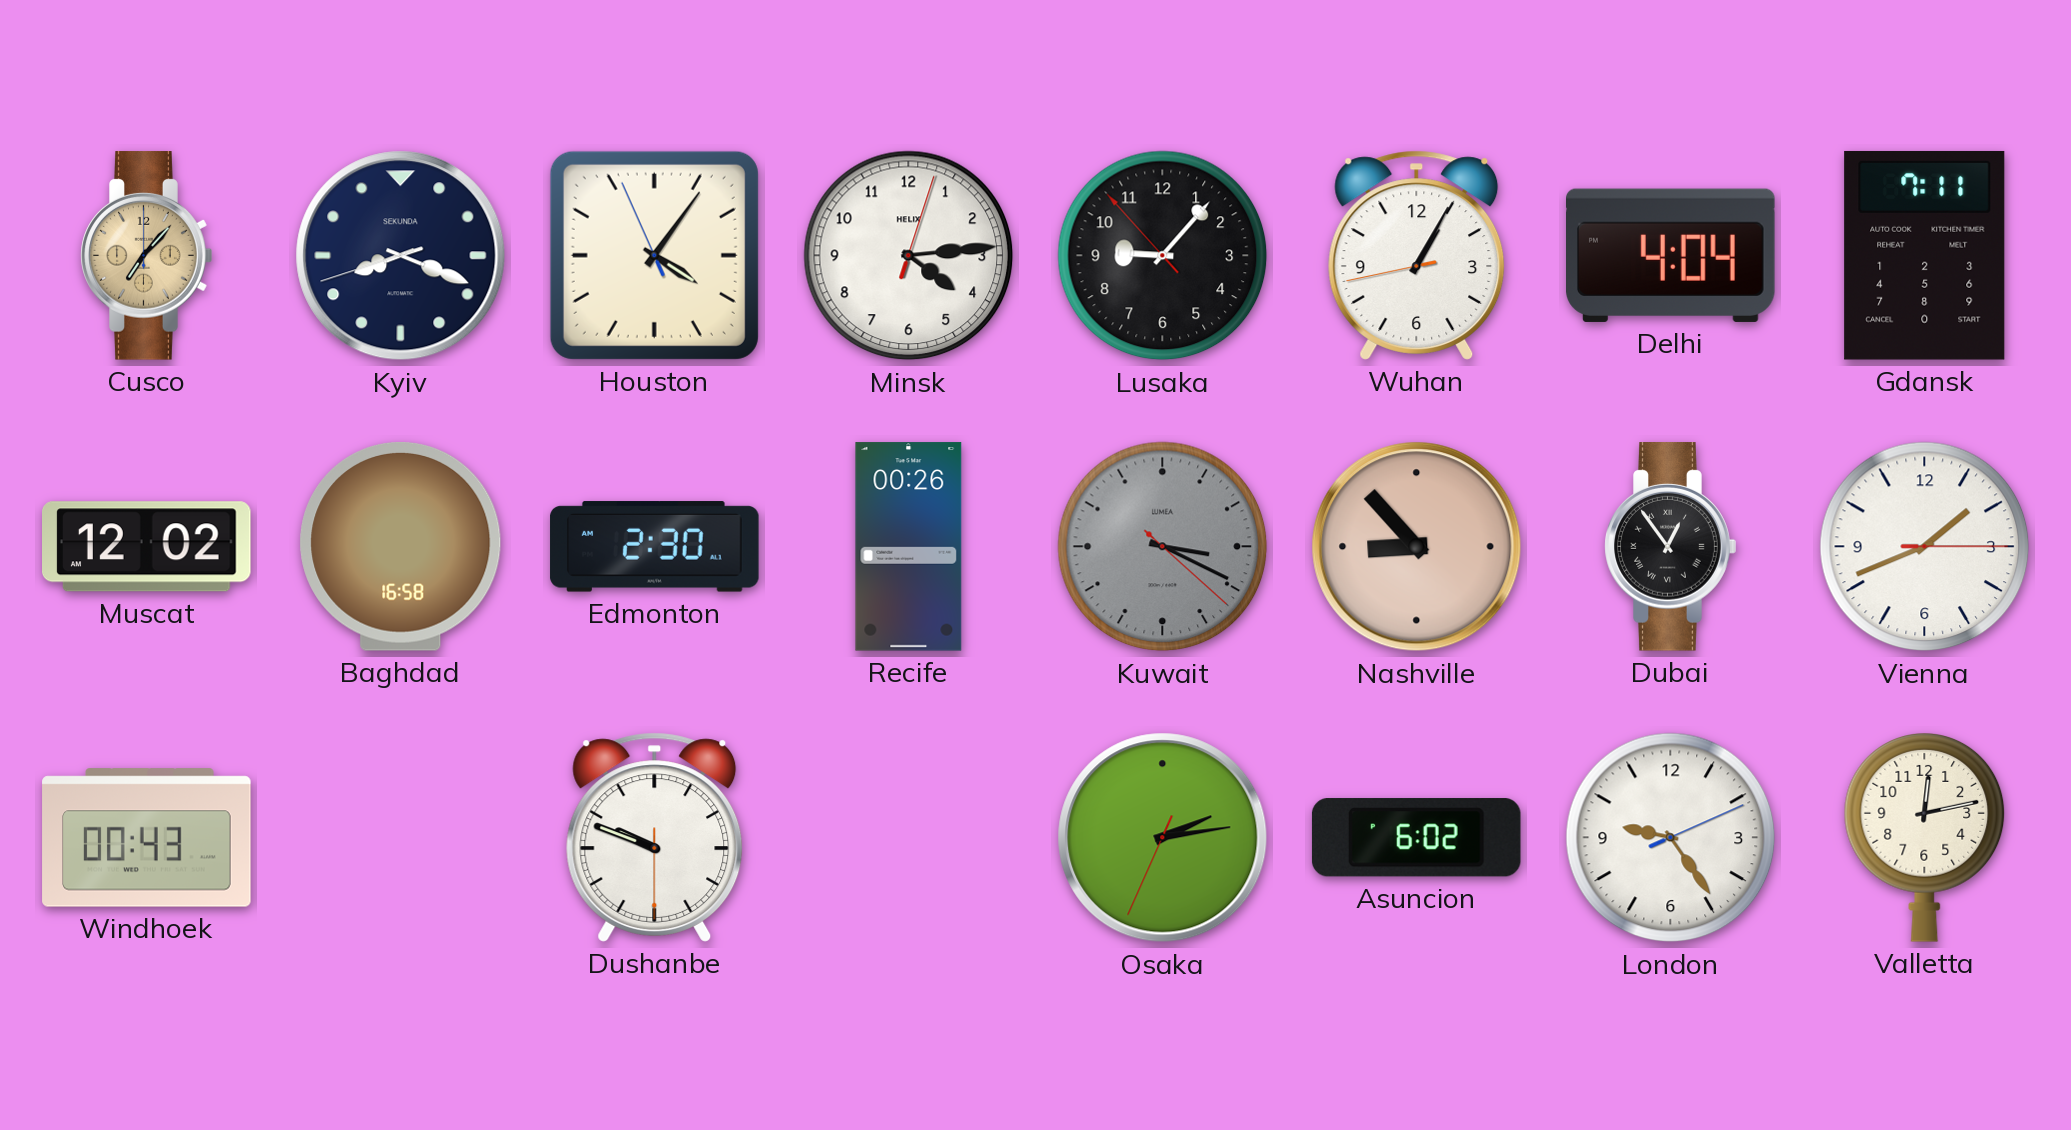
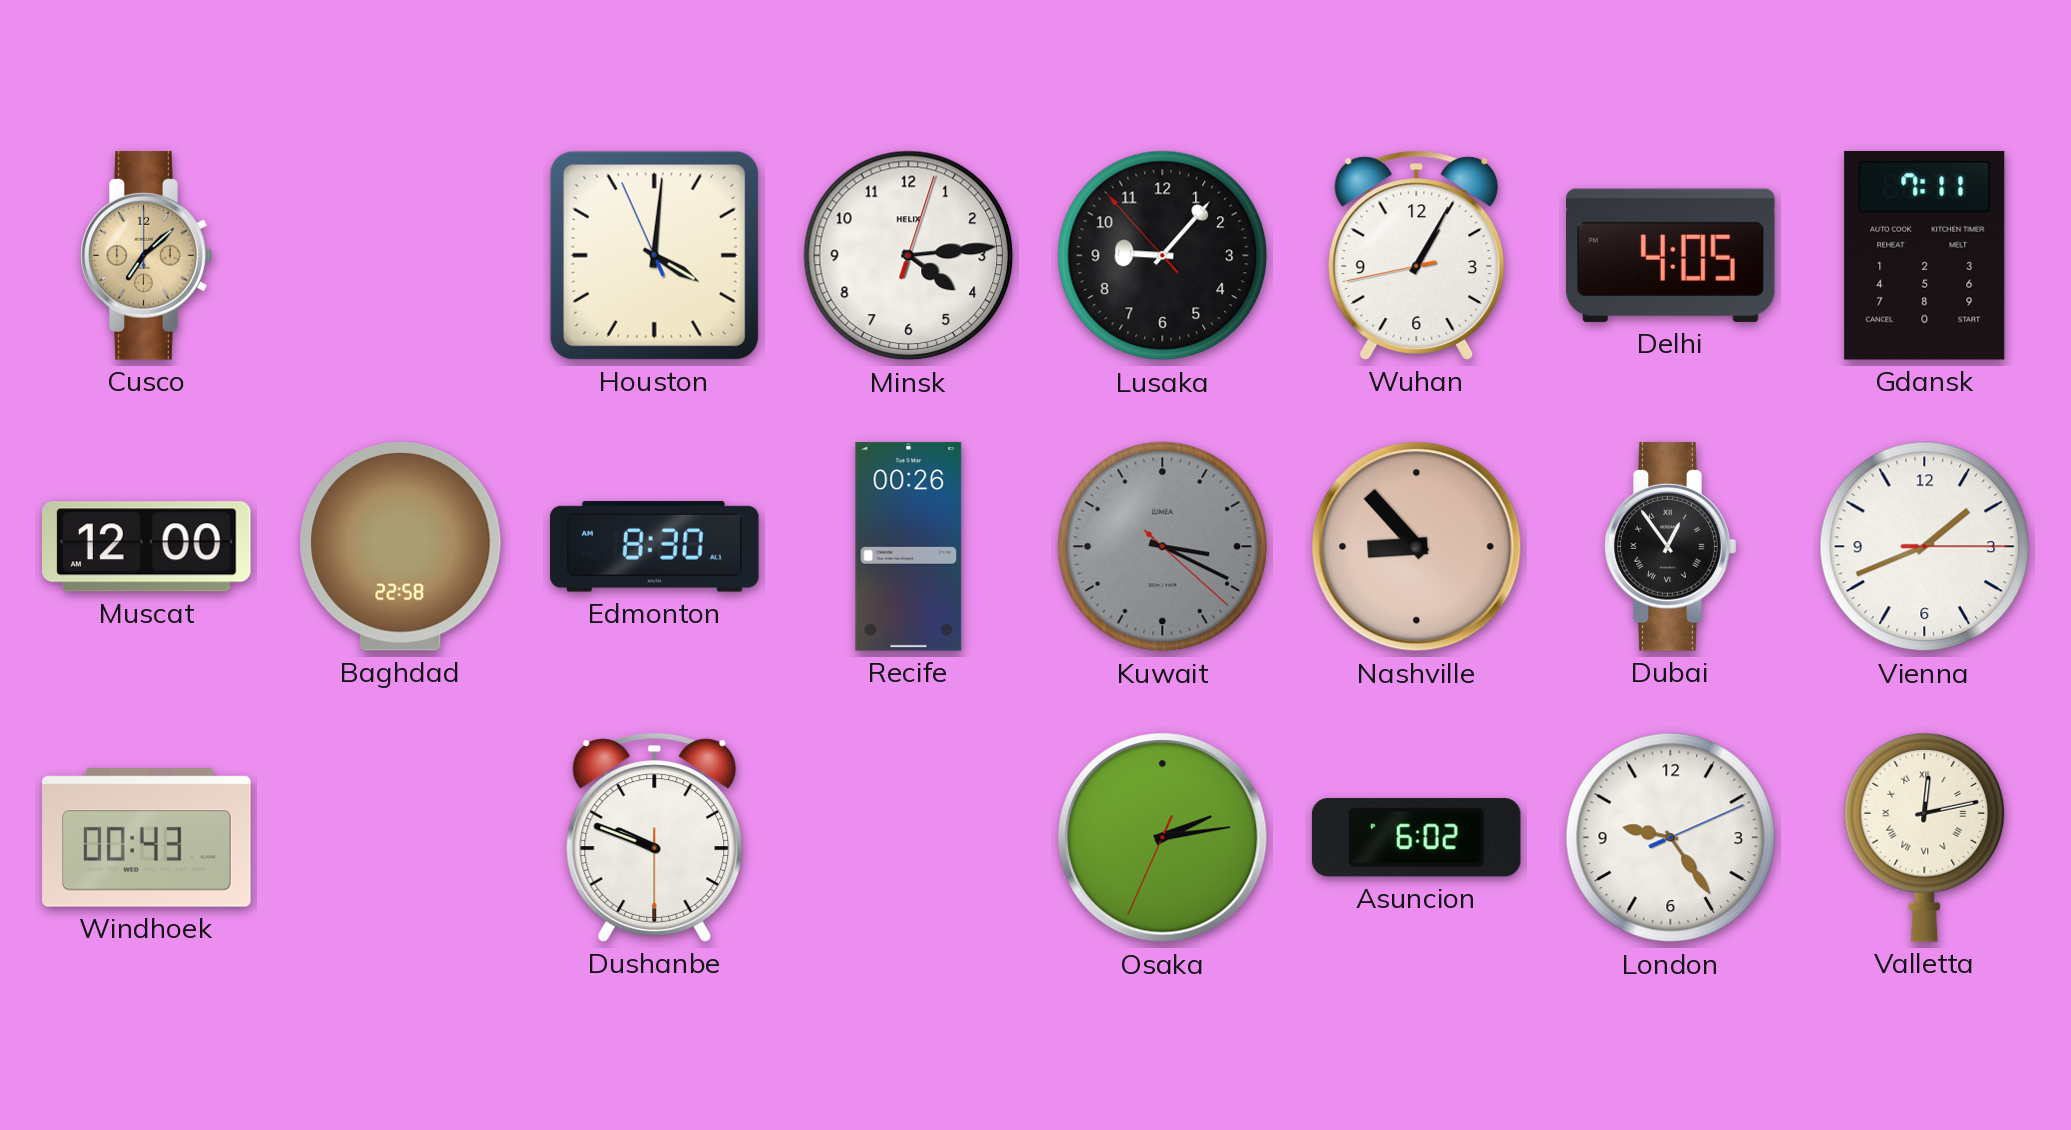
Cusco: 7:07 -> 7:08 (147, 256)
Kyiv: 8:18 -> none (401, 256)
Houston: 4:05 -> 4:00 (654, 255)
Delhi: 4:04 -> 4:05 (1671, 255)
Muscat: 12:02 -> 12:00 (147, 547)
Baghdad: 16:58 -> 22:58 (401, 546)
Edmonton: 2:30 -> 8:30 (655, 547)
Valletta numerals: Arabic -> Roman (1925, 838)
